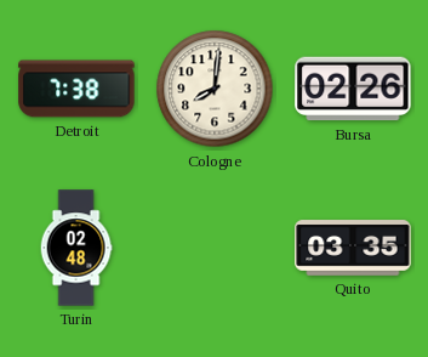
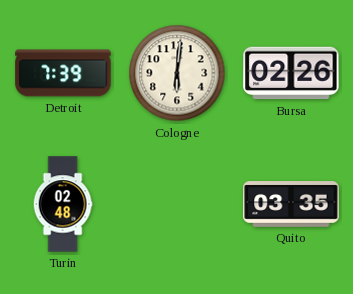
Detroit: 7:38 -> 7:39 (63, 73)
Cologne: 8:01 -> 6:01 (177, 73)
